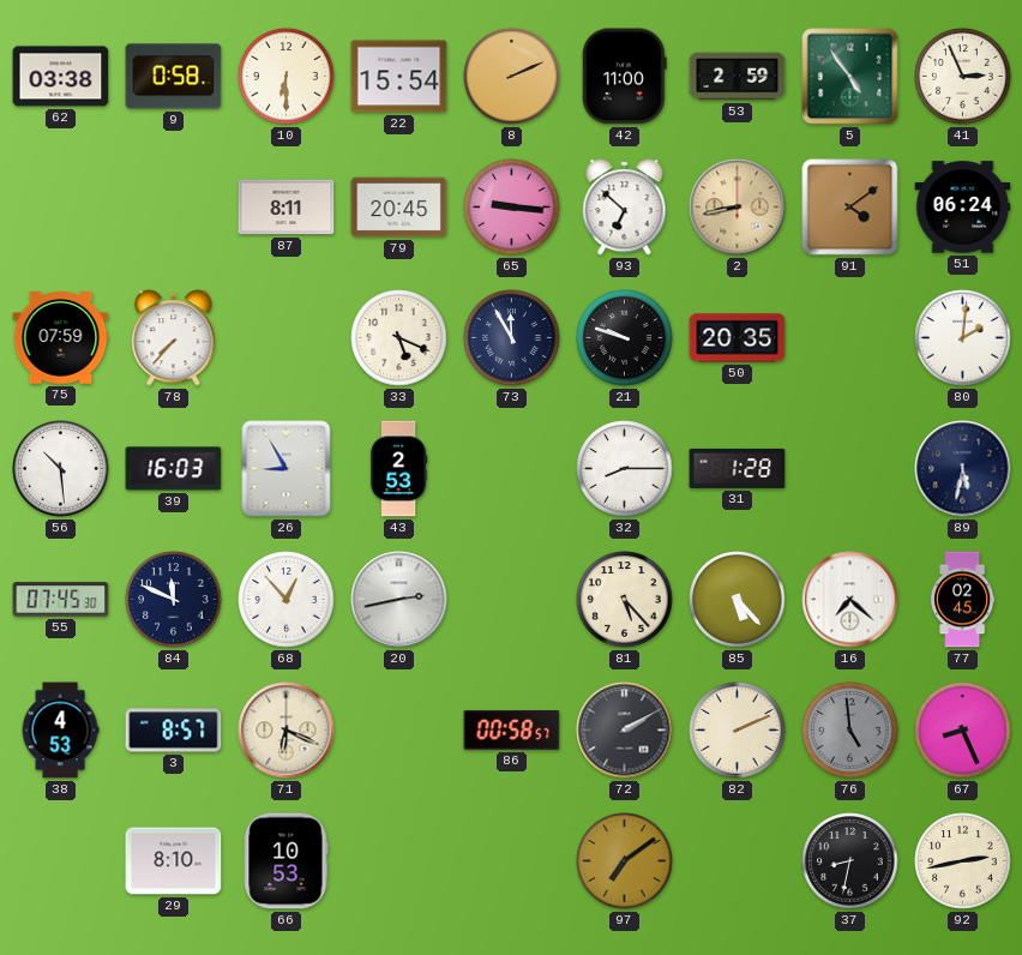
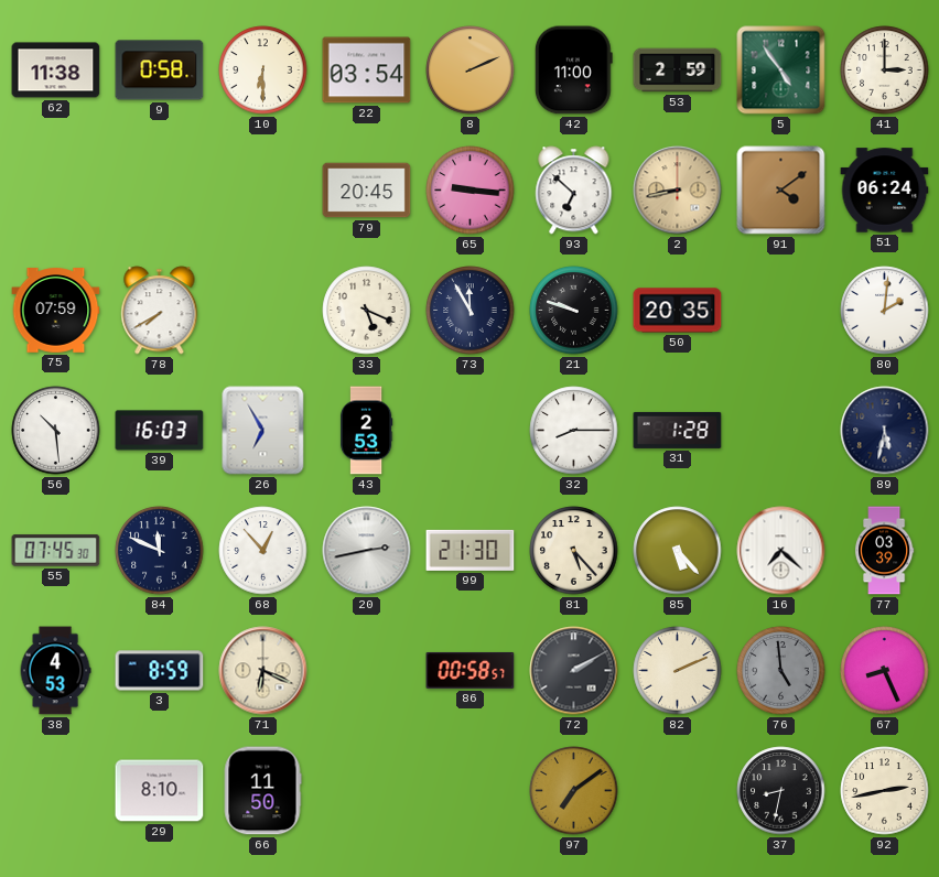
62: 03:38 -> 11:38 (56, 71)
22: 15:54 -> 03:54 (367, 71)
41: 2:56 -> 3:00 (885, 71)
87: 8:11 -> none (287, 208)
78: 7:37 -> 7:40 (160, 311)
26: 8:55 -> 6:55 (263, 431)
99: none -> 21:30 (471, 550)
77: 02:45 -> 03:39 (884, 551)
3: 8:57 -> 8:59 (160, 671)
66: 10:53 -> 11:50 (262, 791)
